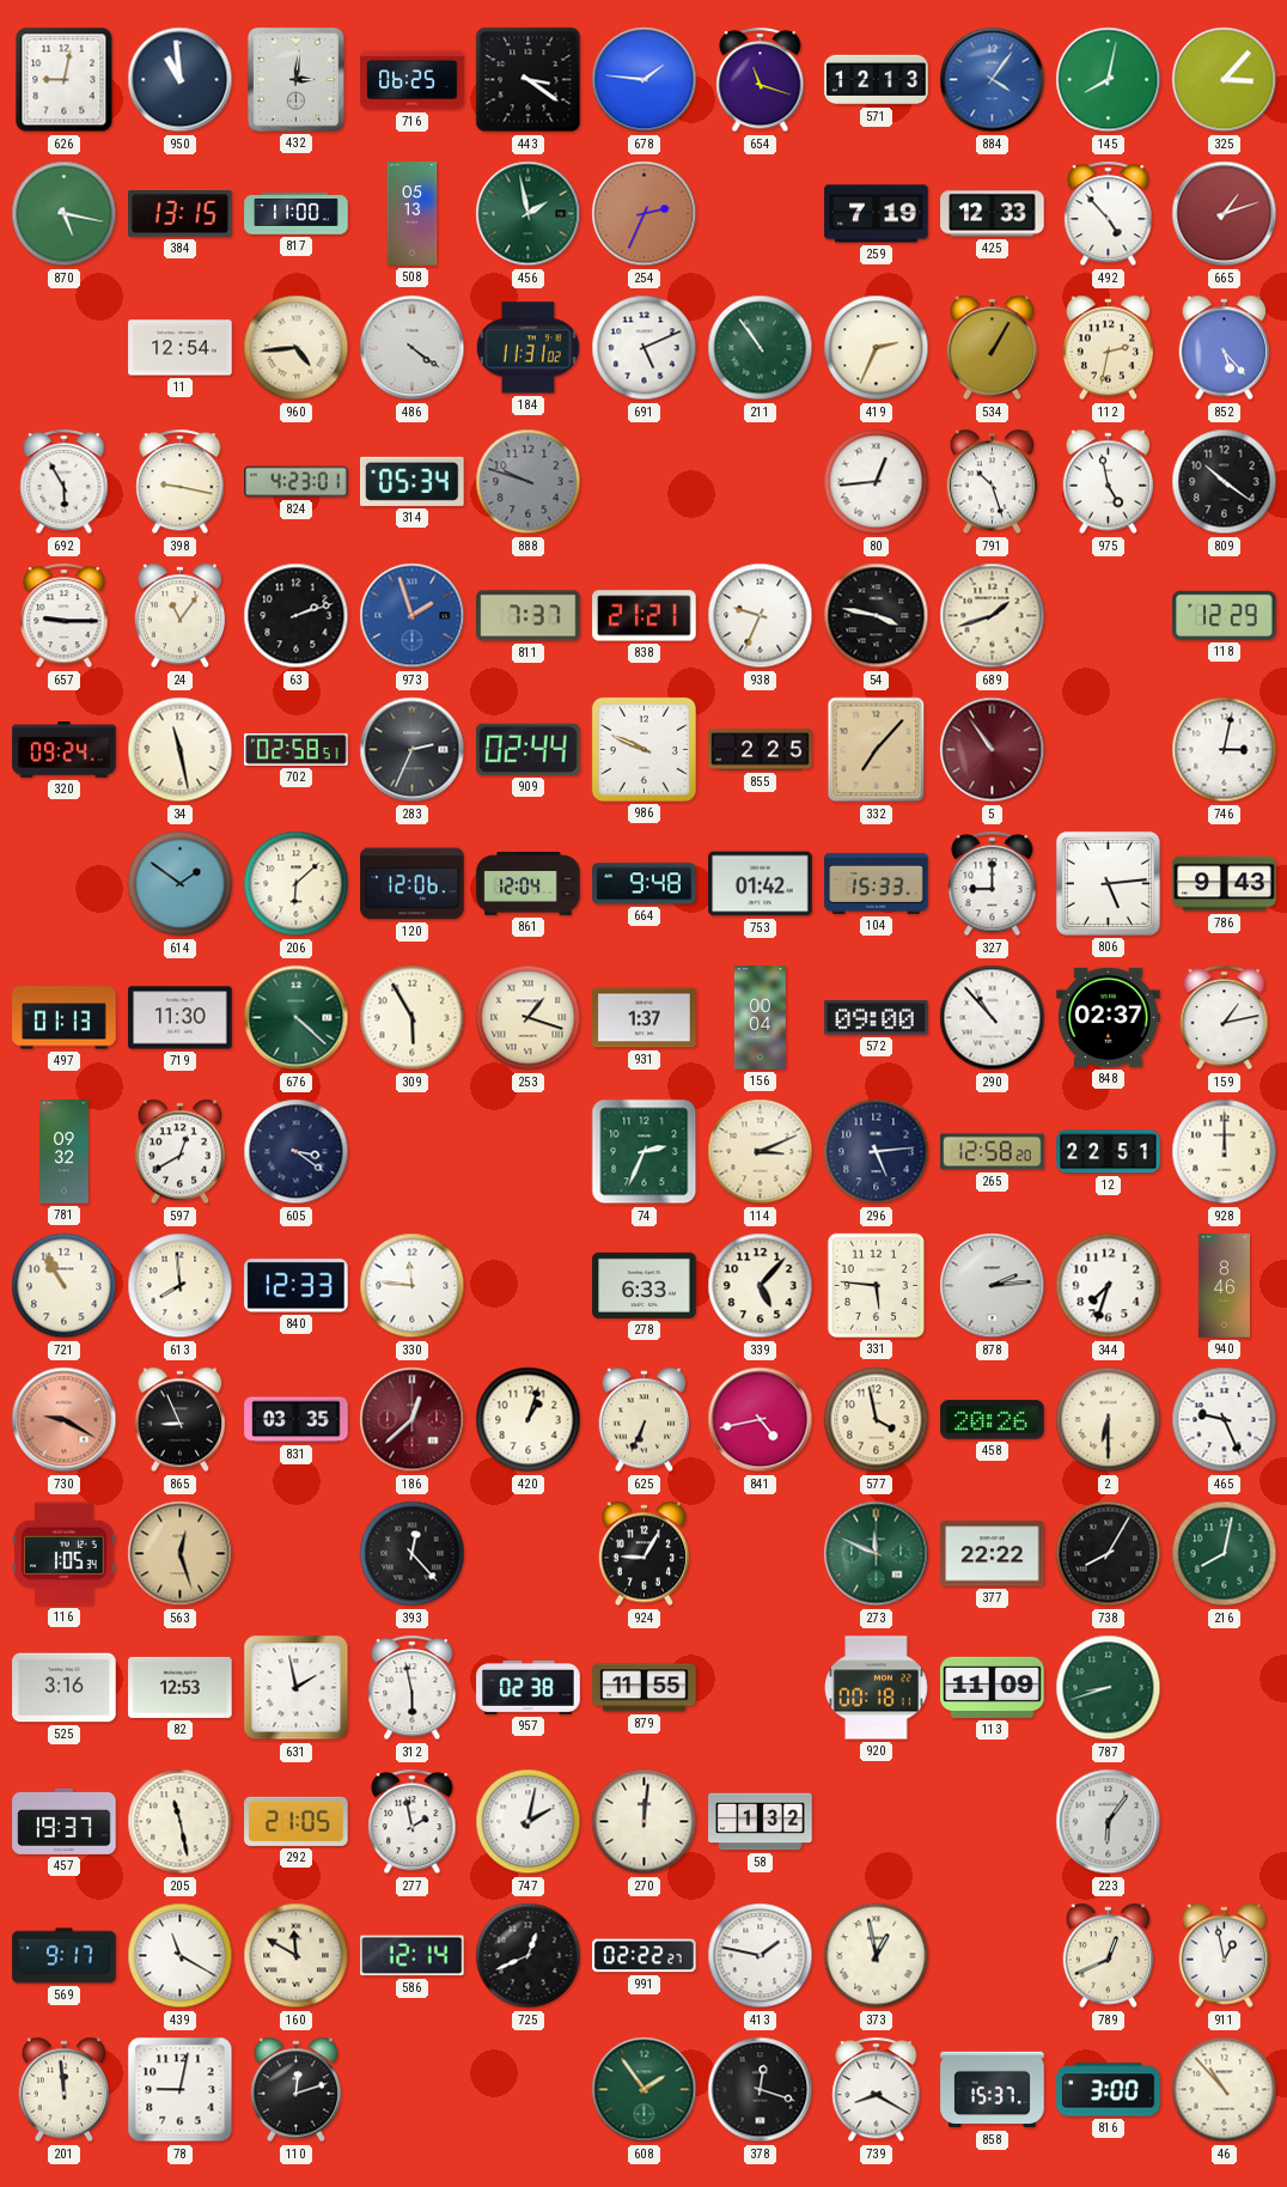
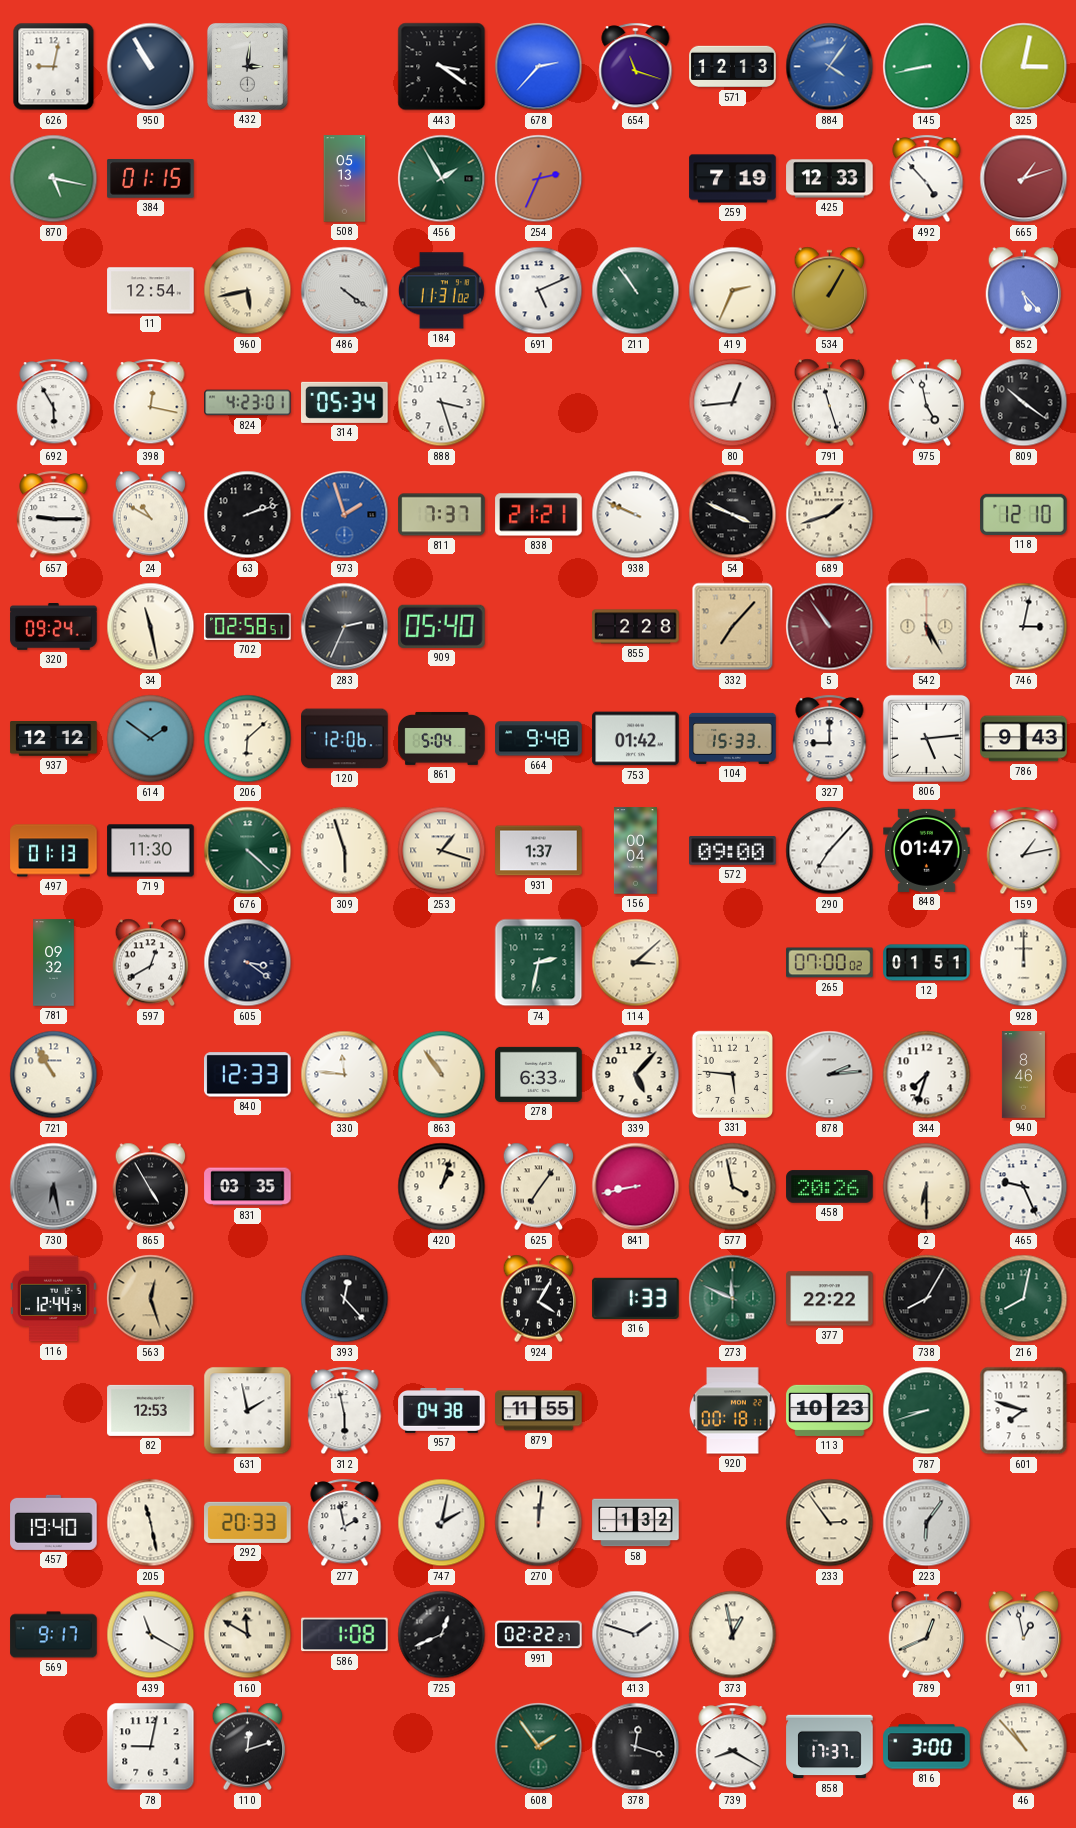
950: 10:59 -> 10:55 (151, 67)
716: 06:25 -> none (413, 80)
678: 1:46 -> 2:37 (539, 67)
145: 8:02 -> 8:43 (927, 67)
325: 3:07 -> 3:02 (1024, 67)
384: 13:15 -> 01:15 (151, 179)
817: 11:00 -> none (297, 214)
456: 1:58 -> 1:55 (442, 179)
960: 4:44 -> 5:43 (248, 291)
112: 2:32 -> none (1109, 348)
398: 9:17 -> 12:17 (151, 403)
888: 9:48 -> 3:27 (442, 403)
888 dial: grey -> white (442, 403)
791: 10:27 -> 11:27 (830, 403)
24: 11:06 -> 10:50 (151, 515)
938: 9:34 -> 9:49 (636, 515)
54: 3:47 -> 3:49 (733, 515)
118: 12:29 -> 12:10 (1024, 514)
909: 02:44 -> 05:40 (442, 626)
986: 9:49 -> none (643, 749)
855: 2:25 -> 2:28 (636, 627)
542: none -> 5:25 (927, 627)
937: none -> 12:12 (54, 739)
861: 12:04 -> 5:04 (442, 738)
309: 5:55 -> 5:57 (345, 851)
290: 10:53 -> 7:07 (830, 851)
848: 02:37 -> 01:47 (927, 850)
74: 2:34 -> 2:32 (539, 963)
114: 3:11 -> 3:08 (636, 963)
296: 5:14 -> none (877, 1152)
265: 12:58 -> 07:00 (830, 963)
12: 22:51 -> 01:51 (927, 963)
613: 7:59 -> none (181, 1286)
863: none -> 10:54 (442, 1075)
730: 9:20 -> 6:28 (54, 1187)
730 dial: salmon -> grey (54, 1187)
865: 8:56 -> 4:55 (151, 1187)
186: 12:38 -> none (413, 1420)
625: 6:34 -> 7:06 (539, 1187)
841: 4:43 -> 8:43 (636, 1187)
116: 1:05 -> 12:44 (54, 1299)
924: 9:05 -> 4:05 (539, 1299)
316: none -> 1:33 (636, 1298)
525: 3:16 -> none (65, 1688)
957: 02:38 -> 04:38 (442, 1410)
113: 11:09 -> 10:23 (830, 1410)
601: none -> 7:48 (1024, 1411)
457: 19:37 -> 19:40 (54, 1522)
292: 21:05 -> 20:33 (248, 1522)
233: none -> 2:54 (830, 1523)
586: 12:14 -> 1:08 (345, 1635)
413: 1:47 -> 1:48 (636, 1635)
201: 11:59 -> none (65, 2090)
858: 15:37 -> 17:37 (830, 1747)
